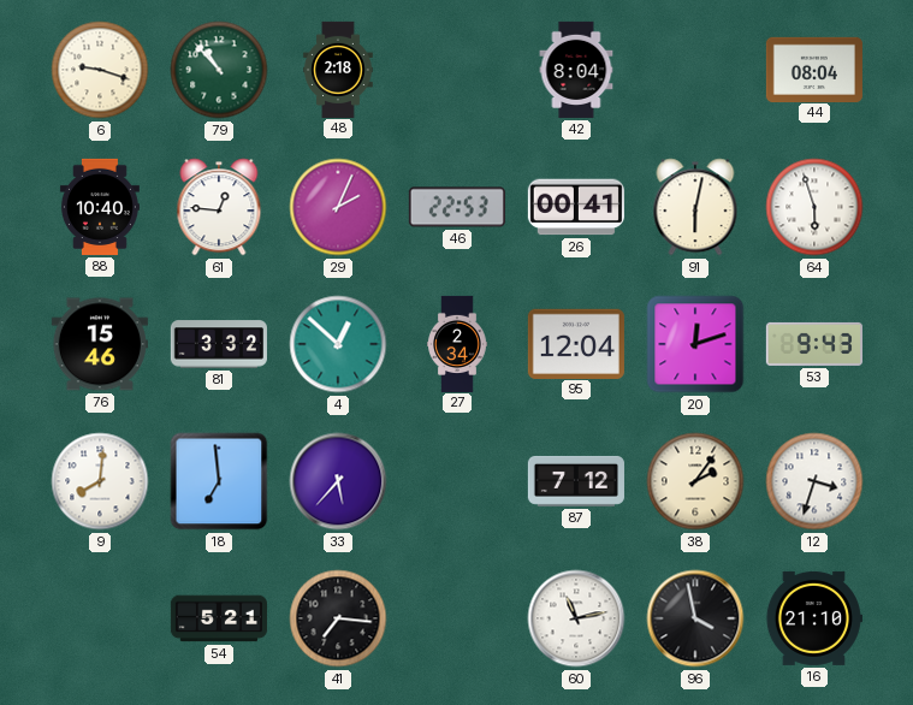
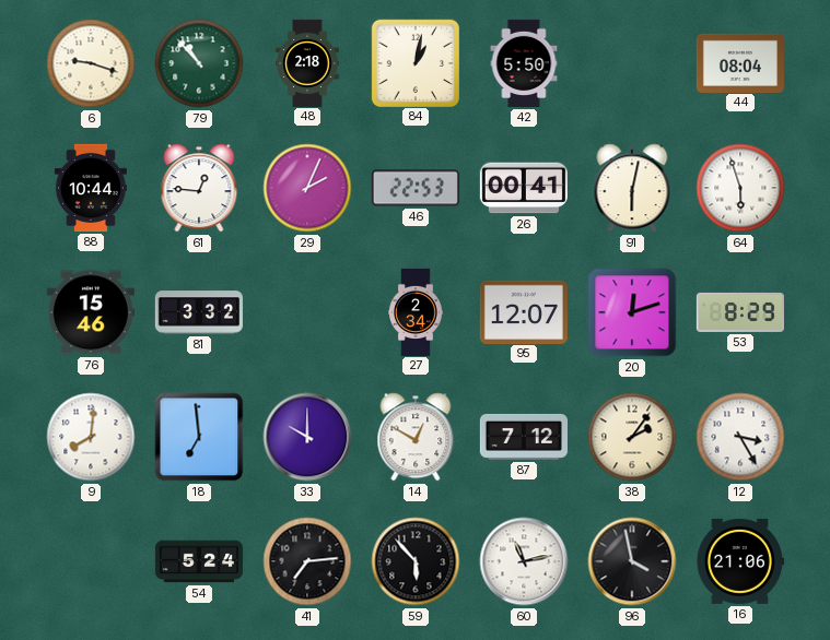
84: none -> 1:02 (414, 62)
42: 8:04 -> 5:50 (524, 63)
88: 10:40 -> 10:44 (91, 188)
4: 12:52 -> none (338, 344)
95: 12:04 -> 12:07 (524, 311)
53: 9:43 -> 8:29 (740, 312)
33: 5:37 -> 10:00 (307, 437)
14: none -> 12:50 (416, 437)
12: 3:33 -> 3:25 (740, 437)
54: 5:21 -> 5:24 (199, 561)
41: 7:16 -> 7:14 (307, 561)
59: none -> 5:53 (416, 561)
16: 21:10 -> 21:06 (739, 561)
